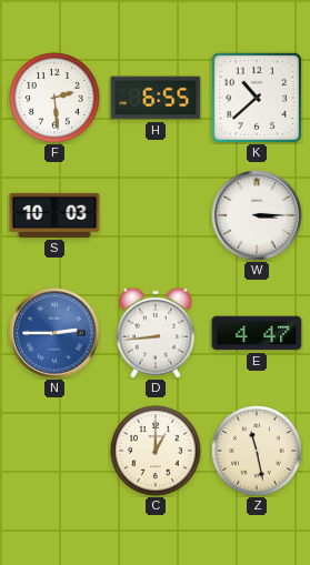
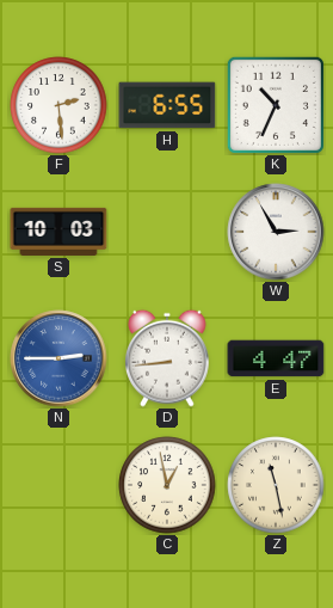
K: 10:38 -> 10:34 (276, 105)
W: 3:15 -> 2:55 (276, 232)
C: 1:00 -> 12:58 (167, 485)
